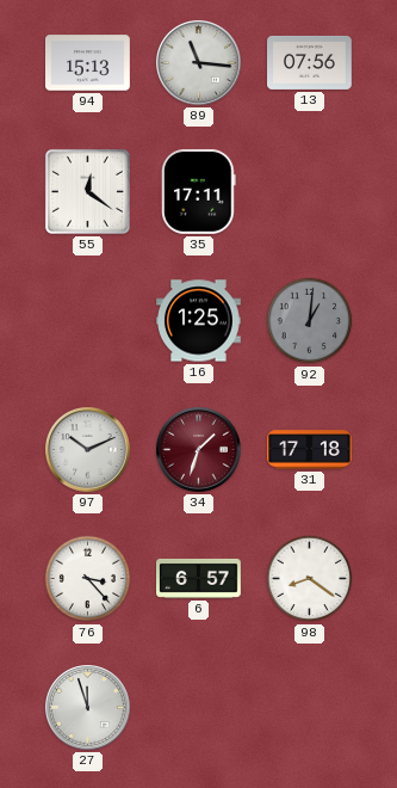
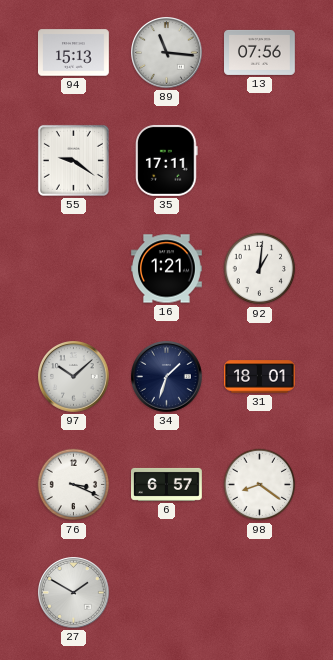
55: 12:21 -> 9:21 (73, 160)
16: 1:25 -> 1:21 (167, 269)
92 dial: grey -> white (260, 269)
97: 10:11 -> 10:08 (74, 377)
34 dial: burgundy -> navy (167, 377)
31: 17:18 -> 18:01 (260, 377)
76: 3:23 -> 3:19 (74, 485)
27: 11:57 -> 1:50 (74, 593)
